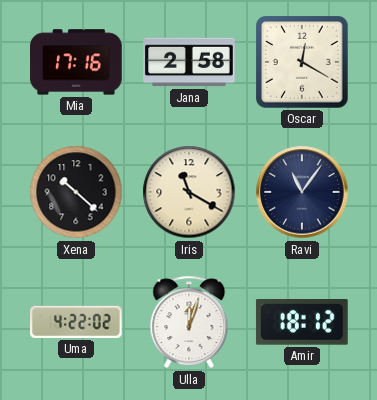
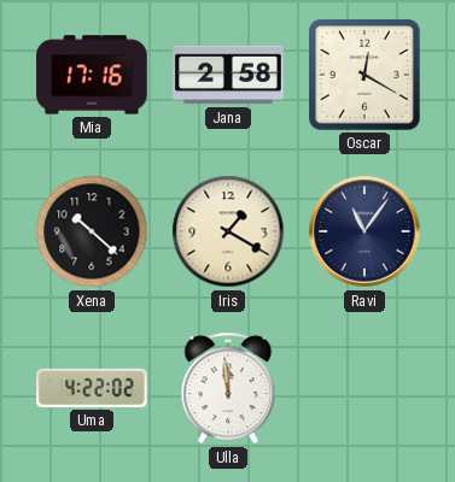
Iris: 11:20 -> 1:20 (228, 231)
Ulla: 12:03 -> 11:59 (228, 388)
Amir: 18:12 -> none (302, 323)
